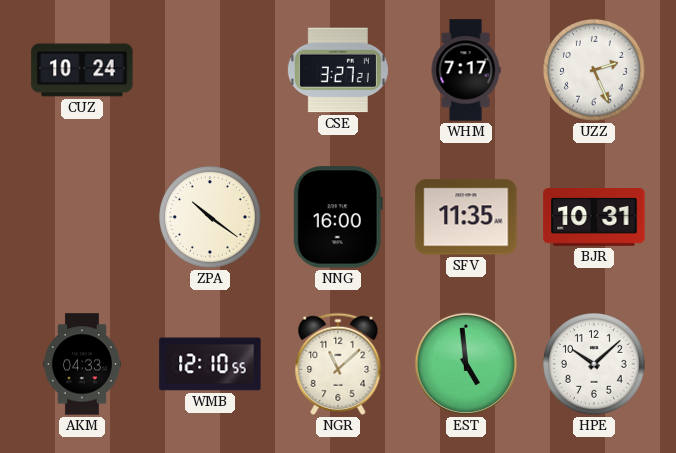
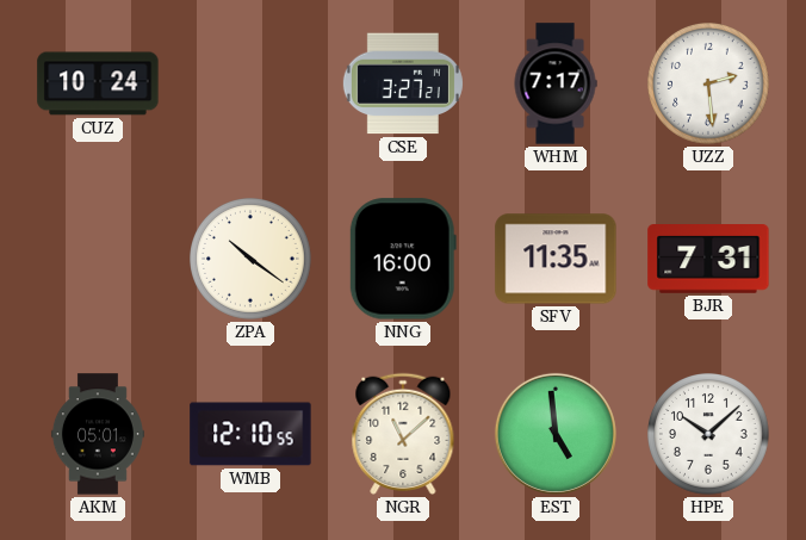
UZZ: 2:26 -> 2:29 (709, 85)
BJR: 10:31 -> 7:31 (708, 260)
AKM: 04:33 -> 05:01 (98, 434)
